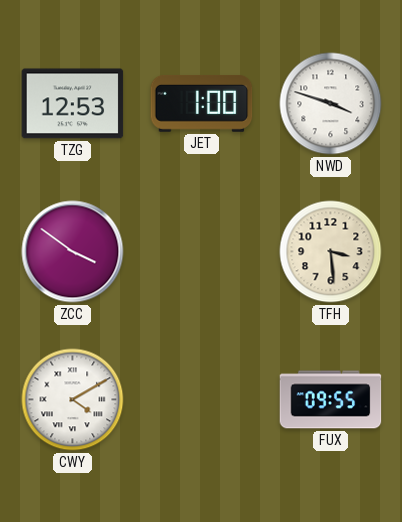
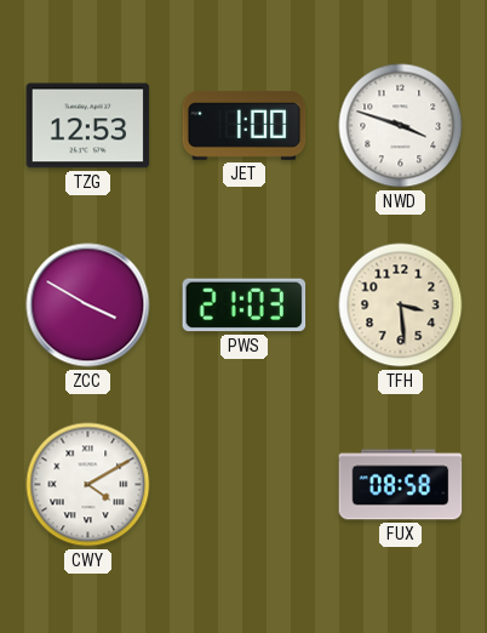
ZCC: 3:51 -> 3:50 (88, 306)
PWS: none -> 21:03 (245, 306)
FUX: 09:55 -> 08:58 (401, 485)
